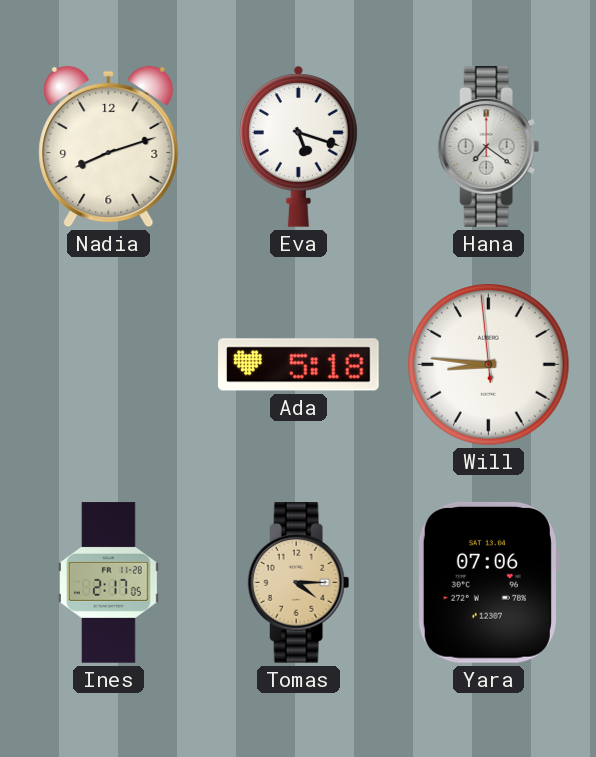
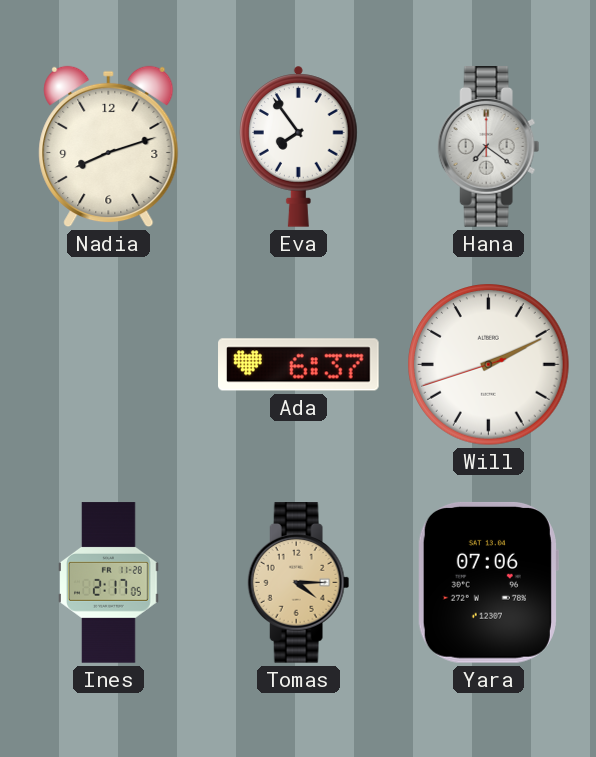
Eva: 5:18 -> 7:54 (299, 146)
Ada: 5:18 -> 6:37 (299, 365)
Will: 8:45 -> 2:10 (489, 365)
